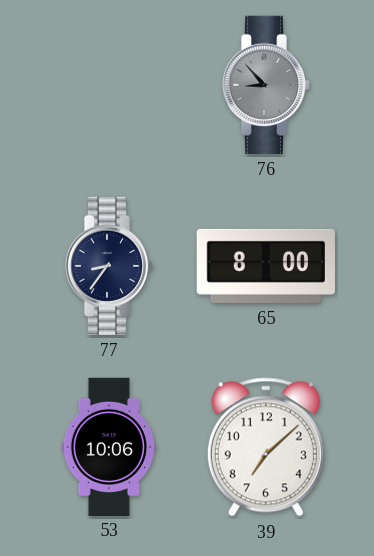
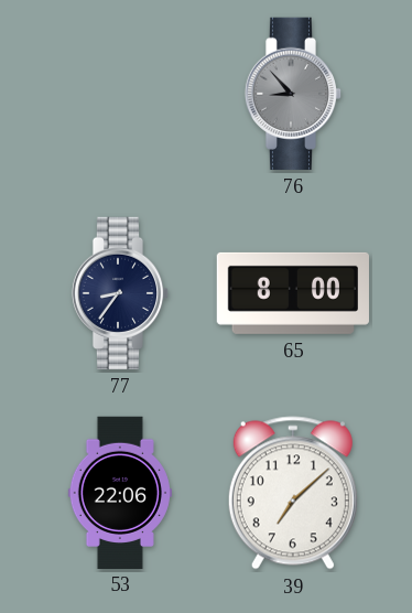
53: 10:06 -> 22:06 (120, 492)
